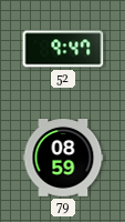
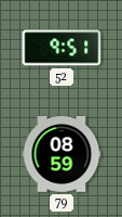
52: 9:47 -> 9:51 (62, 48)
